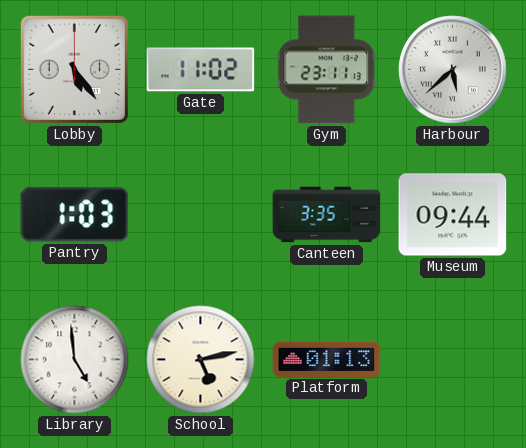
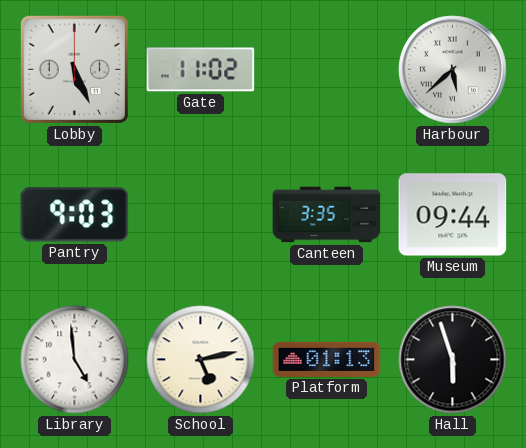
Lobby: 5:24 -> 5:26 (74, 69)
Gym: 23:11 -> none (327, 70)
Pantry: 1:03 -> 9:03 (75, 215)
Hall: none -> 5:57 (453, 360)
